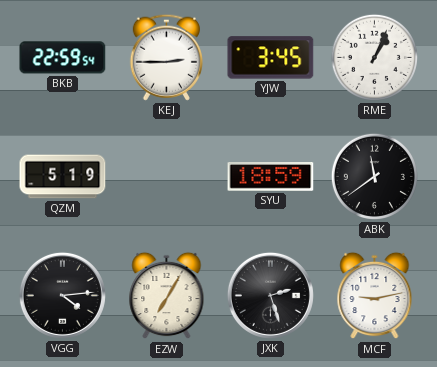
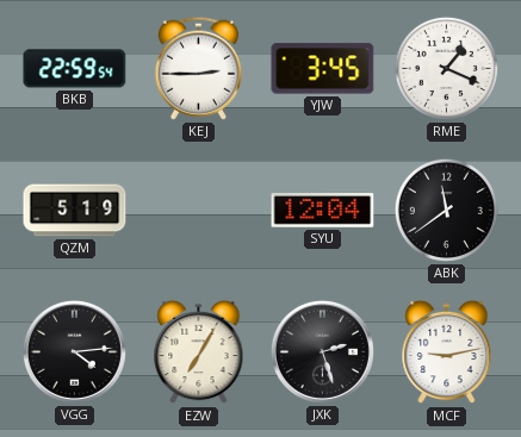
RME: 1:04 -> 1:19 (446, 68)
SYU: 18:59 -> 12:04 (323, 211)
